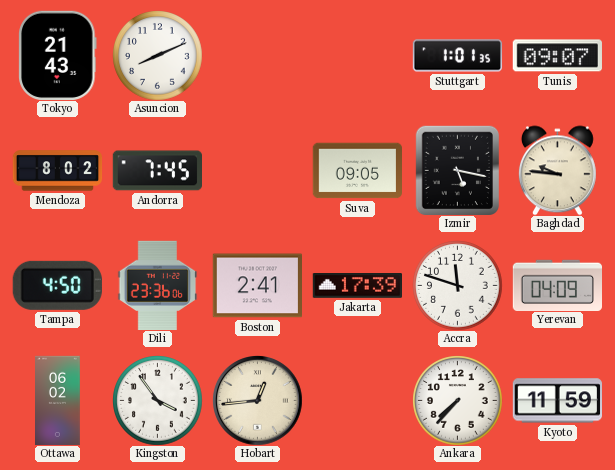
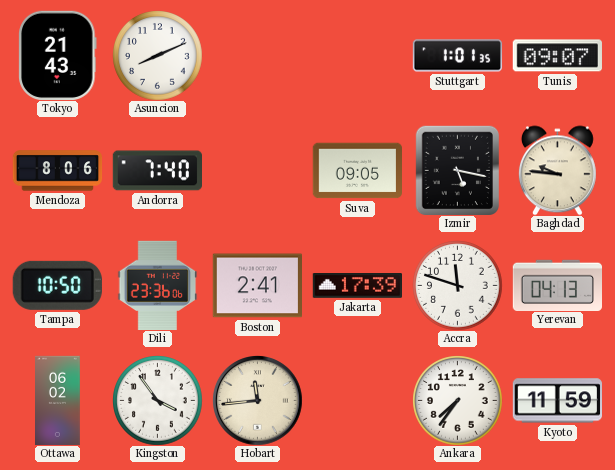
Mendoza: 8:02 -> 8:06 (57, 171)
Andorra: 7:45 -> 7:40 (157, 171)
Tampa: 4:50 -> 10:50 (57, 285)
Yerevan: 04:09 -> 04:13 (557, 285)
Hobart: 12:44 -> 11:44 (258, 401)
Ankara: 7:37 -> 7:36 (457, 400)
